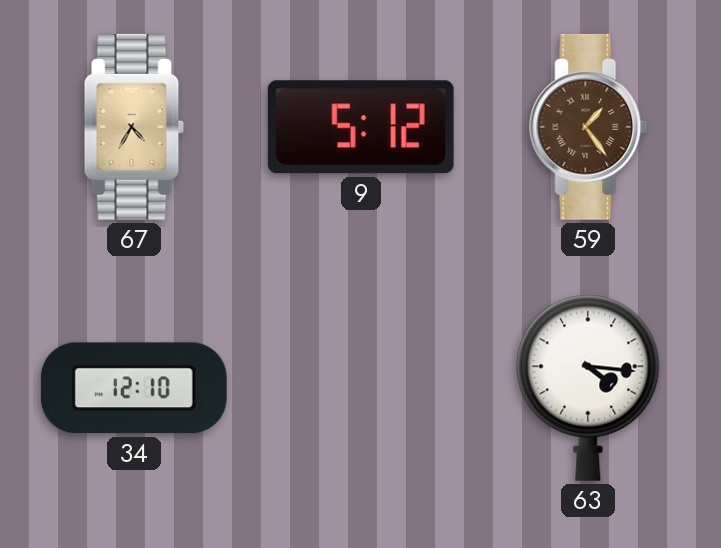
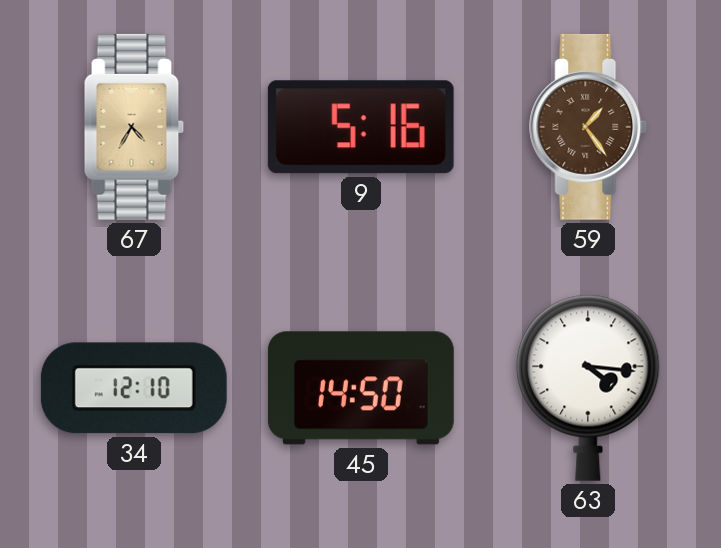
9: 5:12 -> 5:16 (361, 127)
45: none -> 14:50 (361, 388)
